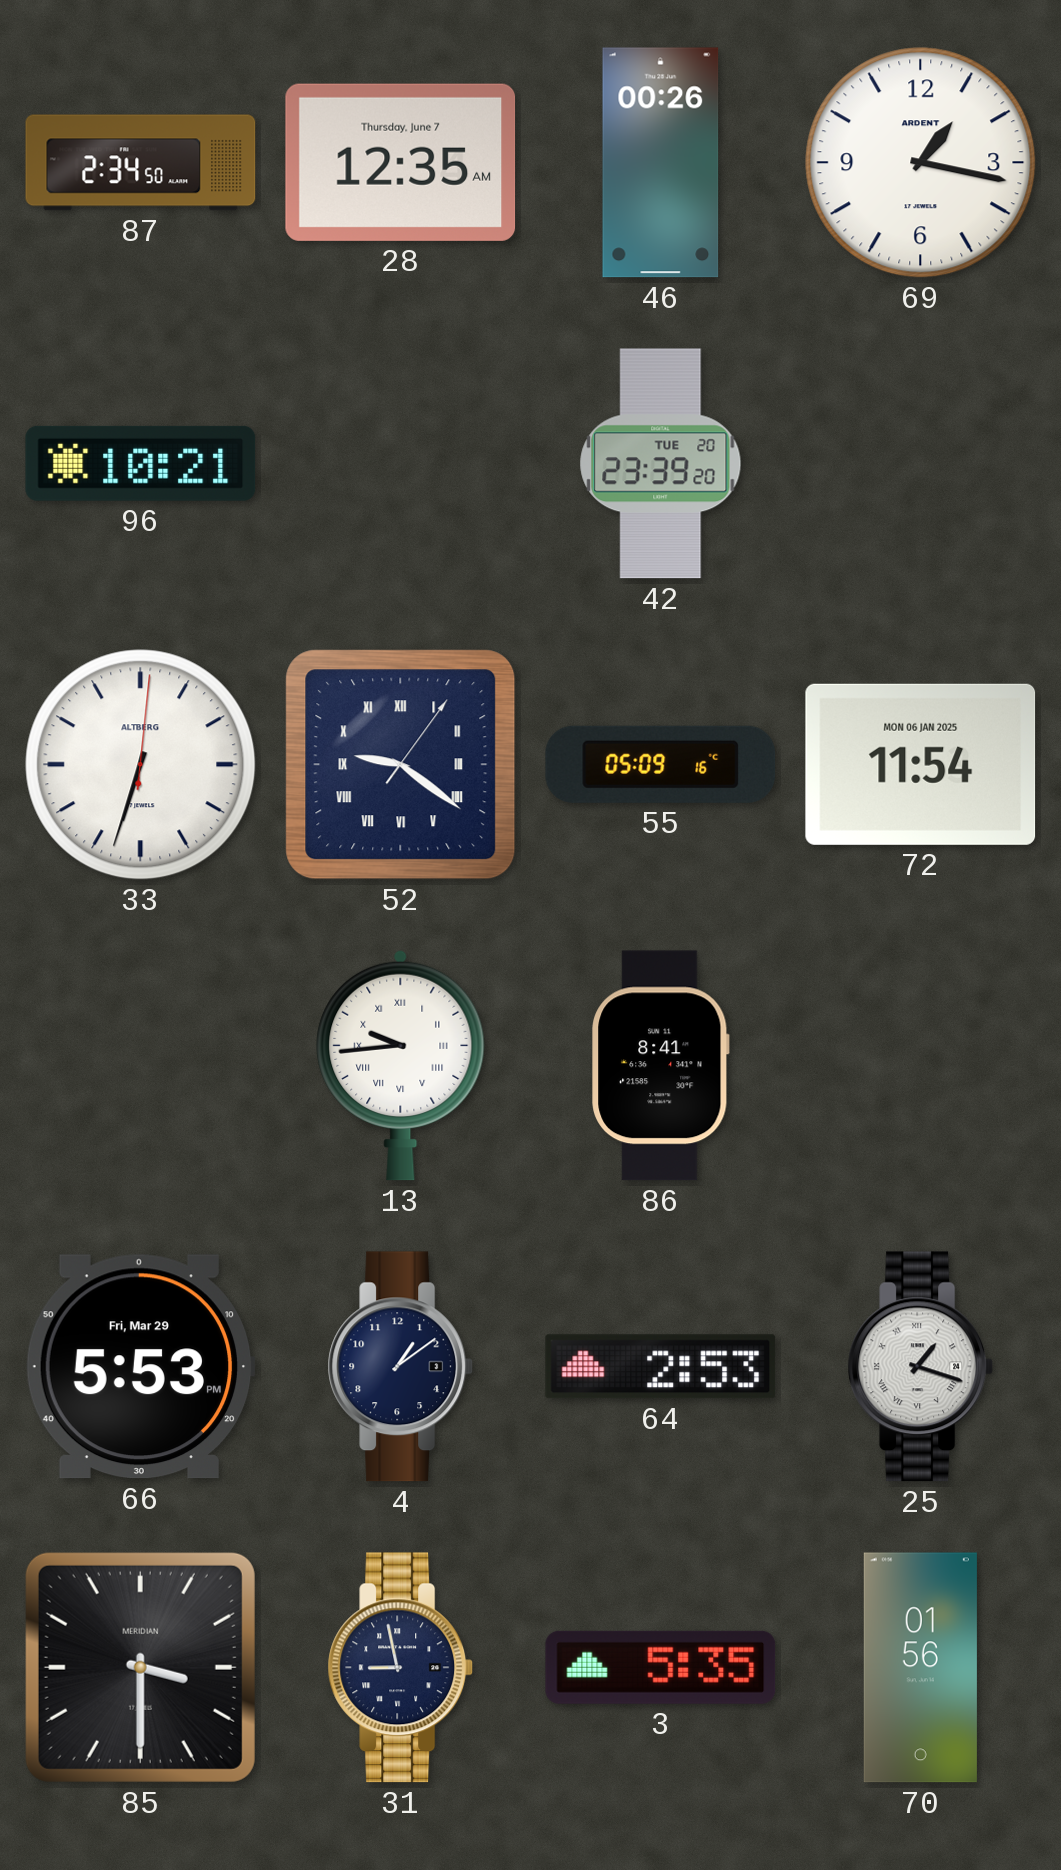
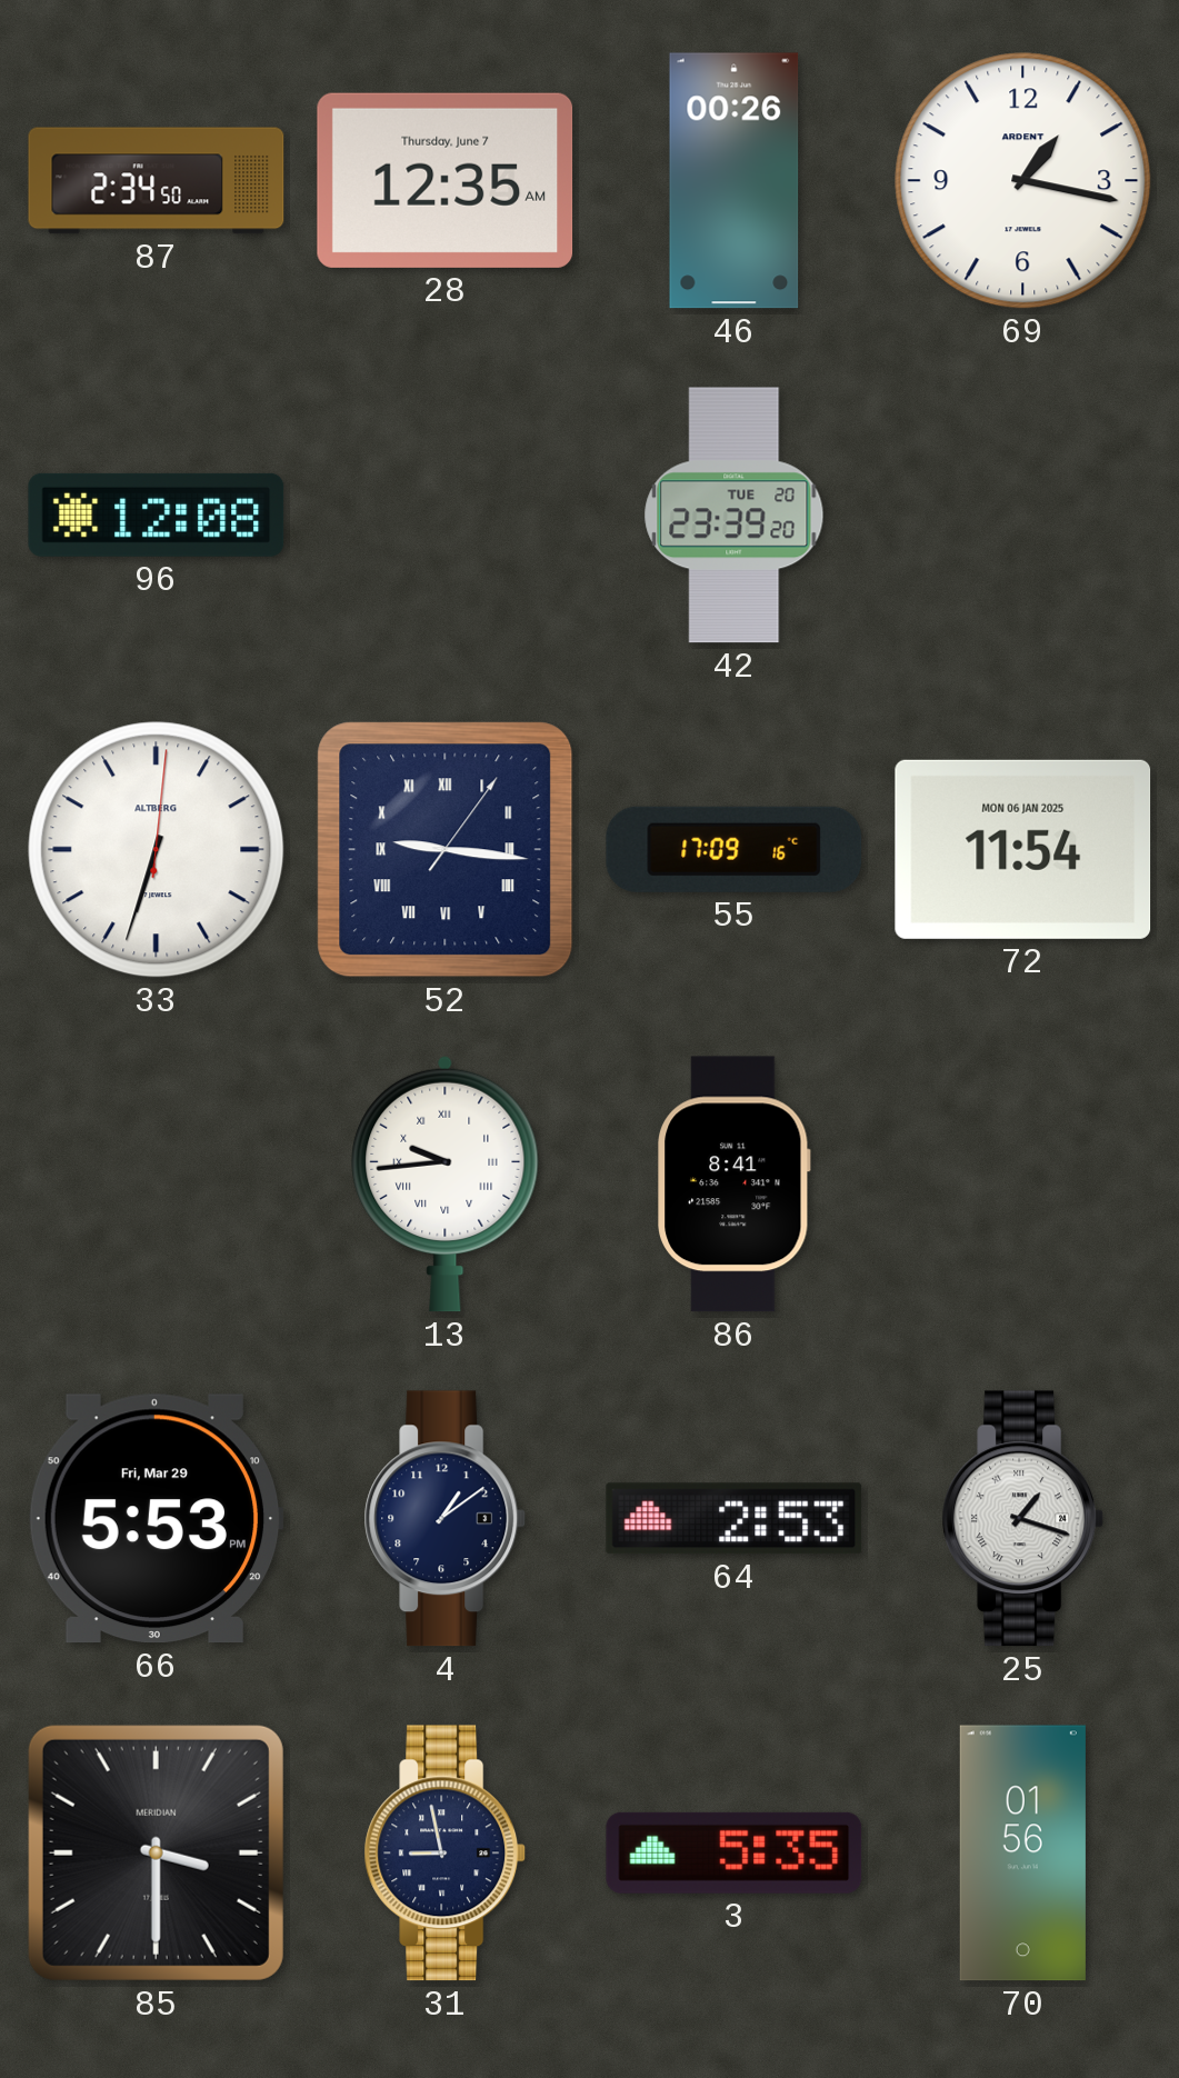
96: 10:21 -> 12:08 (157, 514)
52: 9:21 -> 9:16 (446, 850)
55: 05:09 -> 17:09 (735, 849)
